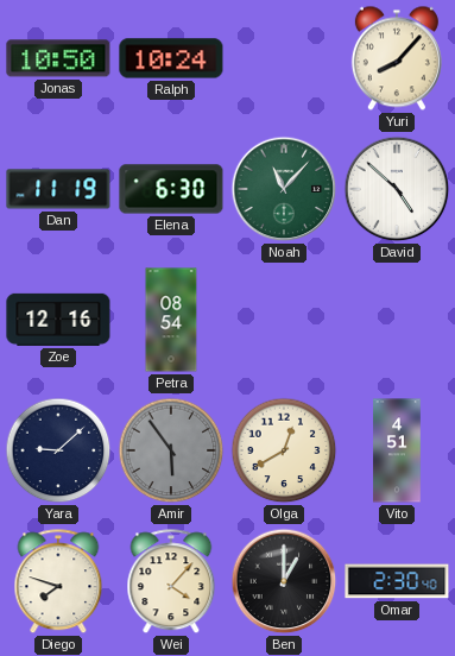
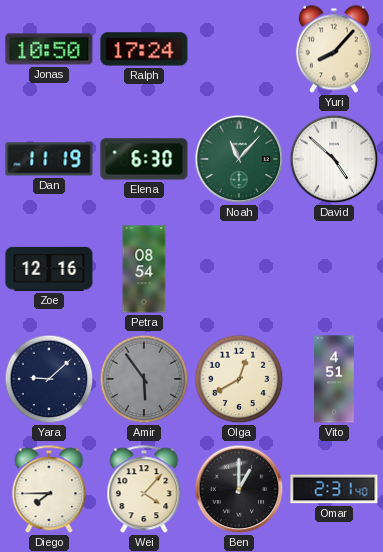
Ralph: 10:24 -> 17:24 (144, 49)
Diego: 7:48 -> 7:45 (49, 490)
Omar: 2:30 -> 2:31 (334, 489)
